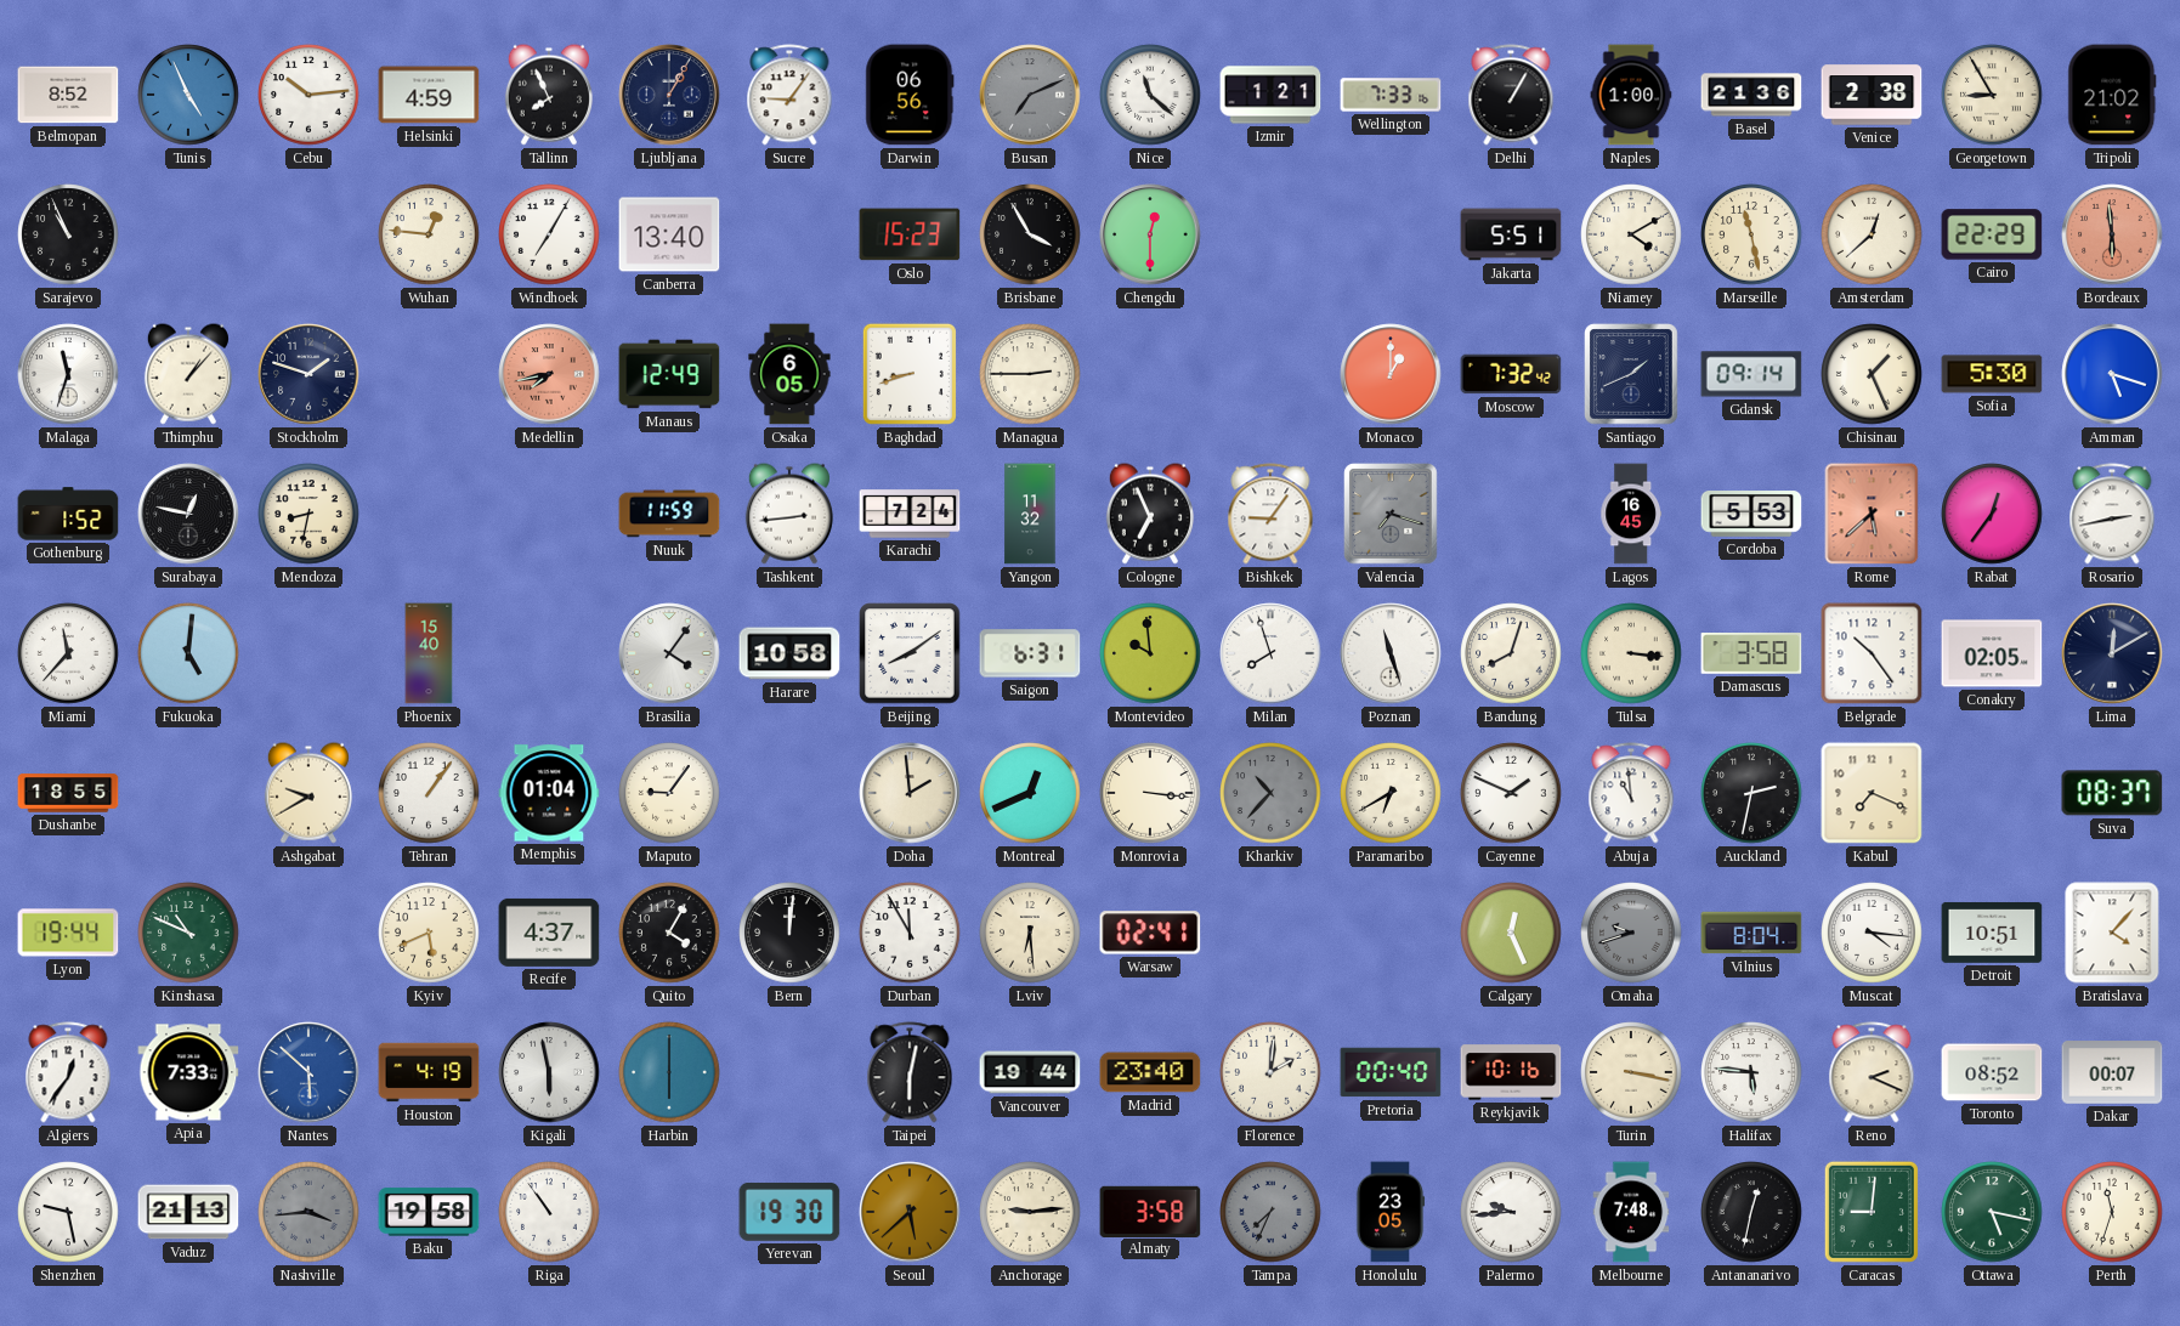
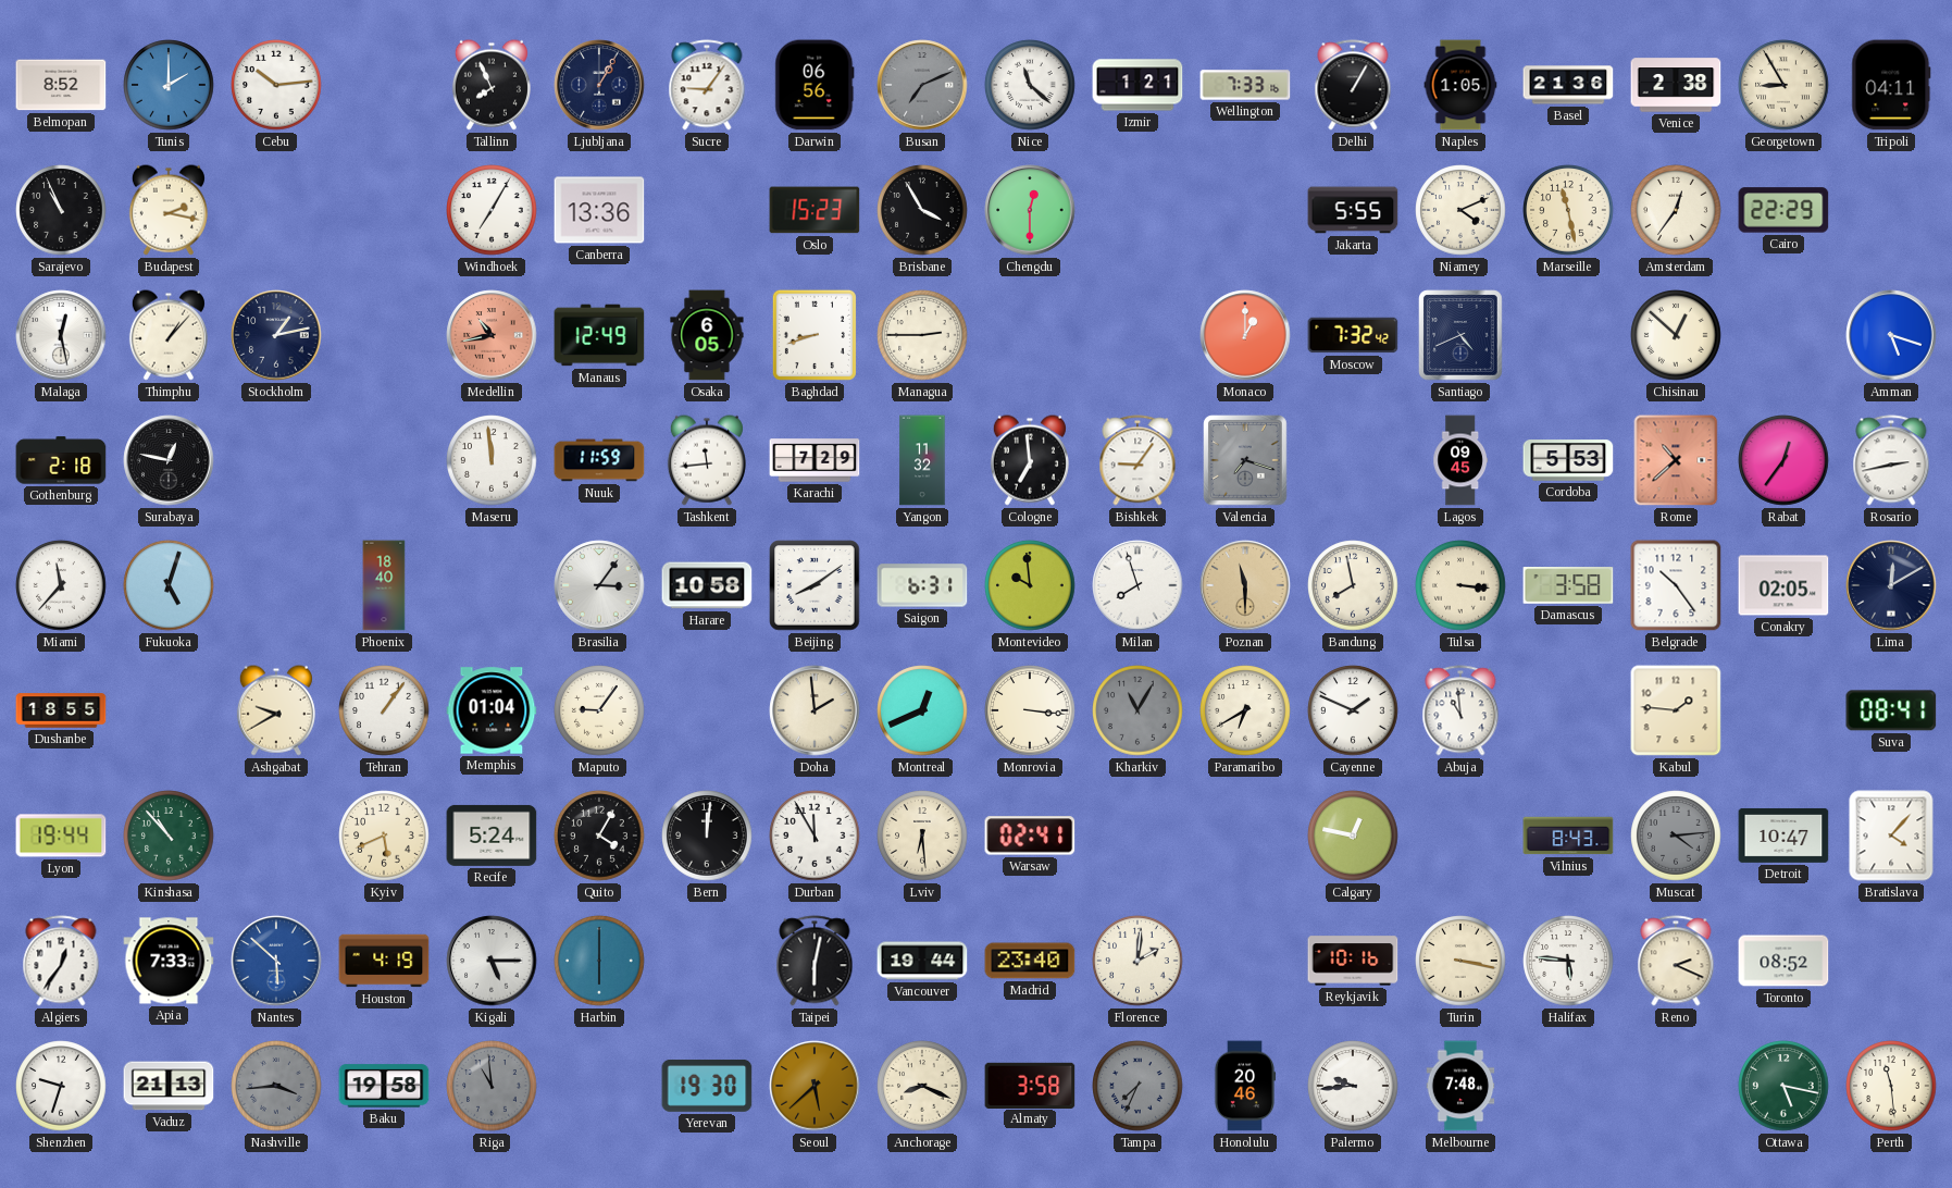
Tunis: 4:56 -> 2:00 (169, 85)
Helsinki: 4:59 -> none (429, 95)
Naples: 1:00 -> 1:05 (1460, 85)
Tripoli: 21:02 -> 04:11 (1891, 85)
Budapest: none -> 2:17 (169, 210)
Wuhan: 12:46 -> none (429, 234)
Canberra: 13:40 -> 13:36 (599, 210)
Jakarta: 5:51 -> 5:55 (1353, 210)
Niamey: 4:10 -> 4:11 (1460, 210)
Amsterdam: 12:38 -> 12:36 (1676, 210)
Bordeaux: 5:59 -> none (2112, 234)
Malaga: 11:33 -> 12:28 (61, 335)
Stockholm: 1:48 -> 1:13 (276, 335)
Medellin: 7:43 -> 10:43 (492, 335)
Santiago: 1:41 -> 4:41 (1460, 335)
Gdansk: 09:14 -> none (1751, 374)
Chisinau: 1:26 -> 12:52 (1676, 335)
Sofia: 5:30 -> none (1992, 374)
Gothenburg: 1:52 -> 2:18 (61, 460)
Mendoza: 8:32 -> none (308, 514)
Maseru: none -> 11:59 (492, 460)
Tashkent: 2:44 -> 11:44 (707, 460)
Karachi: 7:24 -> 7:29 (815, 460)
Cologne: 6:56 -> 6:59 (1030, 460)
Lagos: 16:45 -> 09:45 (1459, 460)
Rome: 5:38 -> 10:38 (1676, 460)
Fukuoka: 5:01 -> 5:03 (169, 585)
Phoenix: 15:40 -> 18:40 (384, 585)
Brasilia: 4:06 -> 3:06 (599, 585)
Poznan: 11:27 -> 11:30 (1245, 585)
Poznan dial: white -> champagne (1245, 585)
Bandung: 8:03 -> 7:58 (1353, 585)
Kharkiv: 10:37 -> 11:05 (1137, 710)
Auckland: 2:32 -> none (1751, 793)
Kabul: 7:19 -> 1:46 (1676, 710)
Suva: 08:37 -> 08:41 (1891, 710)
Kinshasa: 10:49 -> 10:53 (169, 836)
Recife: 4:37 -> 5:24 (492, 836)
Calgary: 12:26 -> 12:47 (1353, 836)
Omaha: 9:42 -> none (1631, 933)
Vilnius: 8:04 -> 8:43 (1568, 836)
Muscat: 4:16 -> 4:14 (1676, 836)
Muscat dial: white -> grey (1676, 836)
Detroit: 10:51 -> 10:47 (1783, 836)
Kigali: 5:58 -> 5:15 (492, 961)
Pretoria: 00:40 -> none (1391, 1072)
Dakar: 00:07 -> none (2112, 1072)
Shenzhen: 9:28 -> 9:33 (61, 1086)
Riga: 10:54 -> 10:59 (492, 1086)
Riga dial: white -> grey (492, 1086)
Anchorage: 9:14 -> 8:19 (922, 1086)
Honolulu: 23:05 -> 20:46 (1245, 1086)
Antananarivo: 12:32 -> none (1751, 1212)
Caracas: 9:01 -> none (1872, 1212)
Perth: 11:33 -> 11:29 (1891, 1086)
